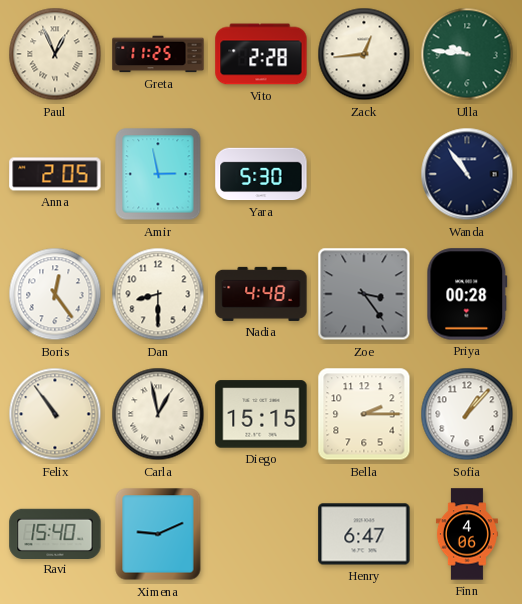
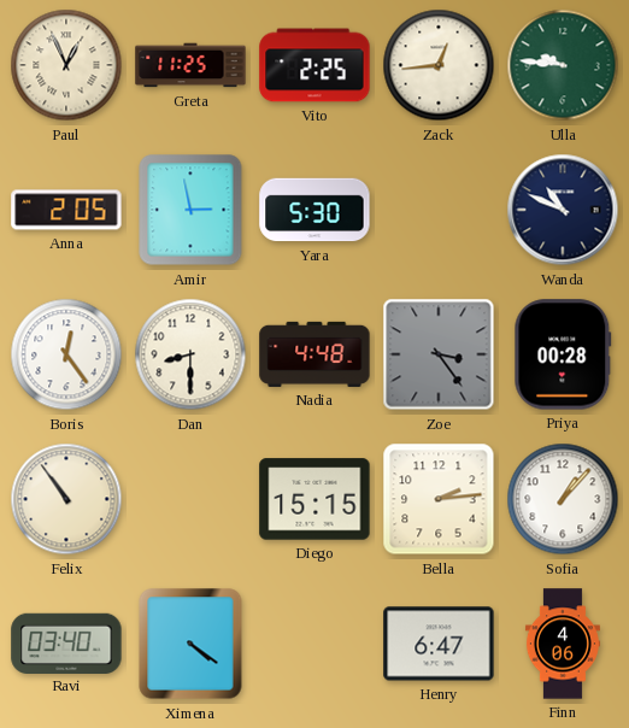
Vito: 2:28 -> 2:25 (314, 65)
Wanda: 10:54 -> 10:49 (563, 210)
Carla: 12:58 -> none (158, 414)
Bella: 2:15 -> 2:14 (439, 499)
Ravi: 15:40 -> 03:40 (66, 642)
Ximena: 9:11 -> 4:21 (190, 644)
